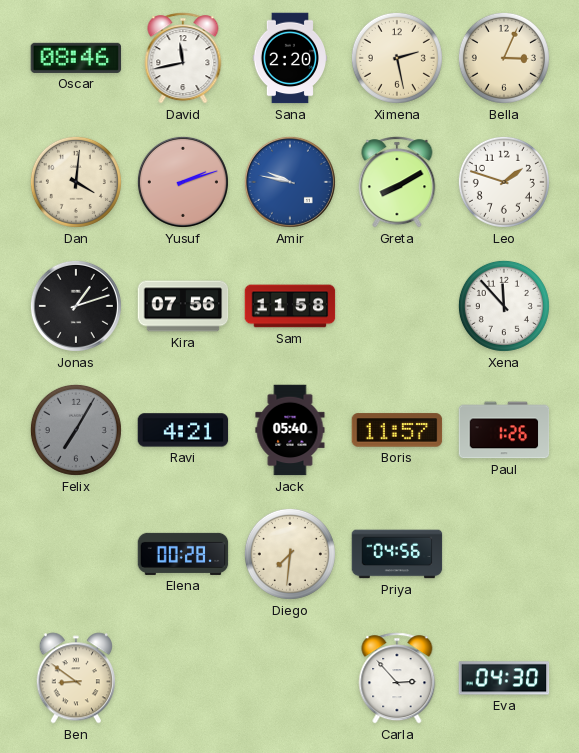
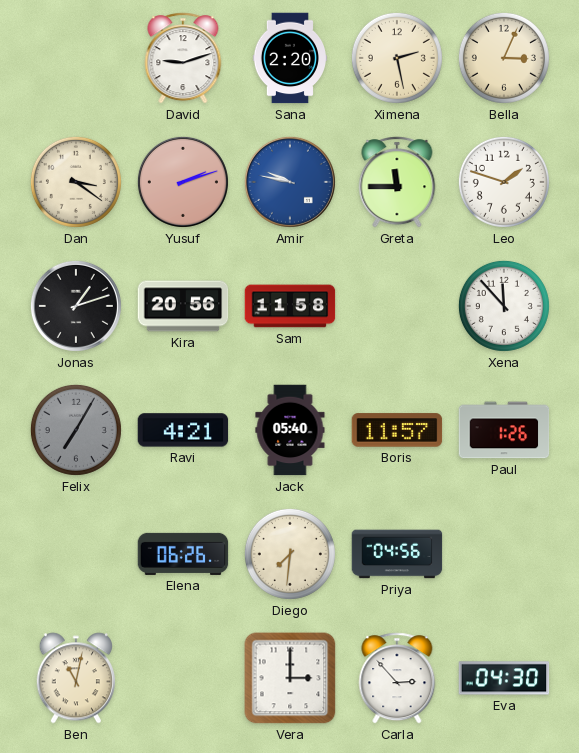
Oscar: 08:46 -> none (76, 58)
David: 11:43 -> 9:12 (183, 58)
Dan: 4:01 -> 3:21 (76, 182)
Greta: 8:10 -> 11:45 (397, 182)
Kira: 07:56 -> 20:56 (183, 306)
Elena: 00:28 -> 06:26 (183, 554)
Ben: 8:51 -> 11:02 (76, 678)
Vera: none -> 3:00 (290, 678)
